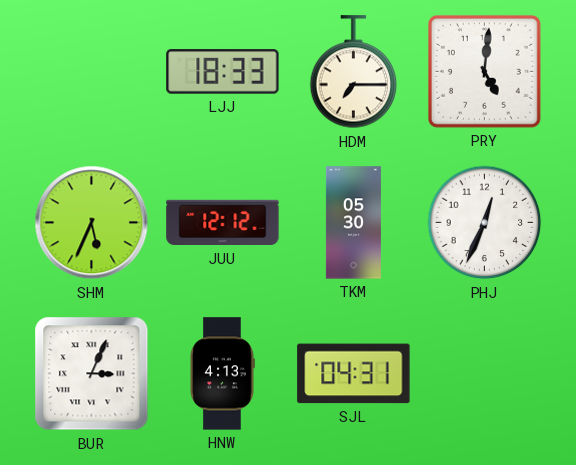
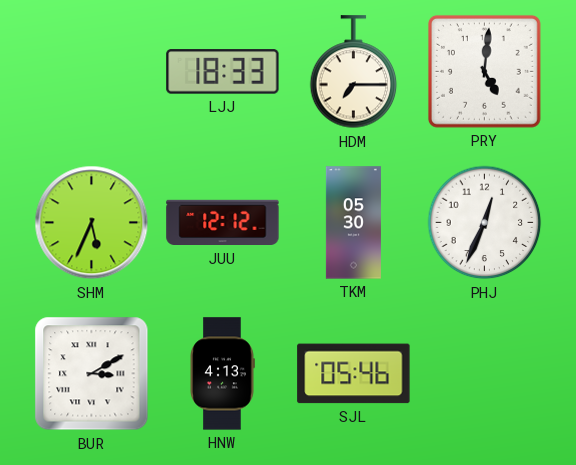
BUR: 3:04 -> 3:10 (92, 374)
SJL: 04:31 -> 05:46 (354, 374)
